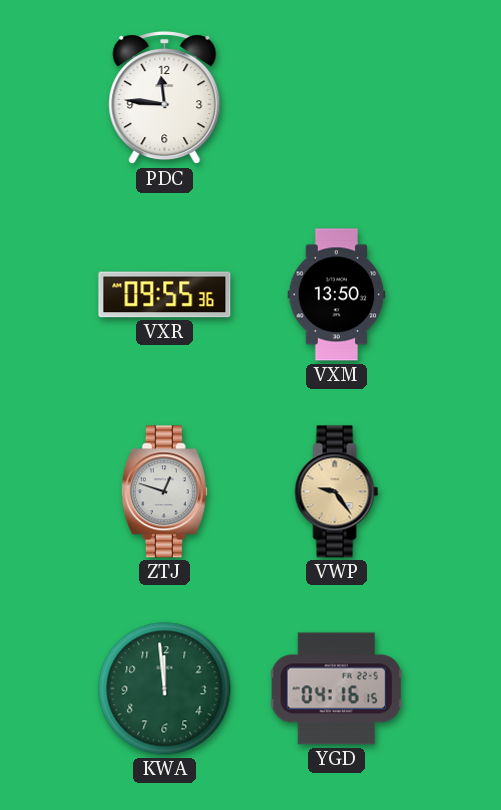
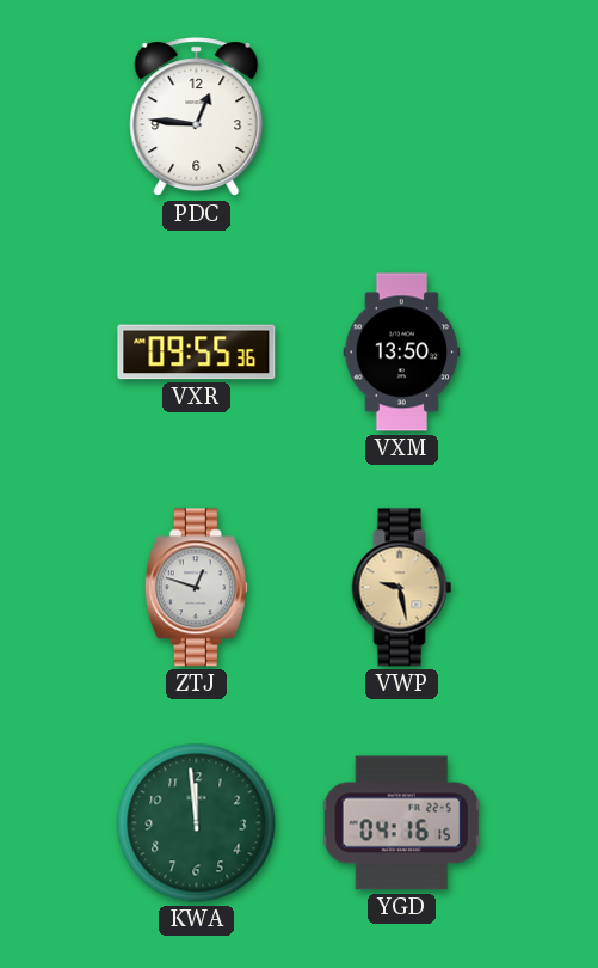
PDC: 11:46 -> 12:46 (197, 117)
VWP: 9:24 -> 9:28 (402, 588)
